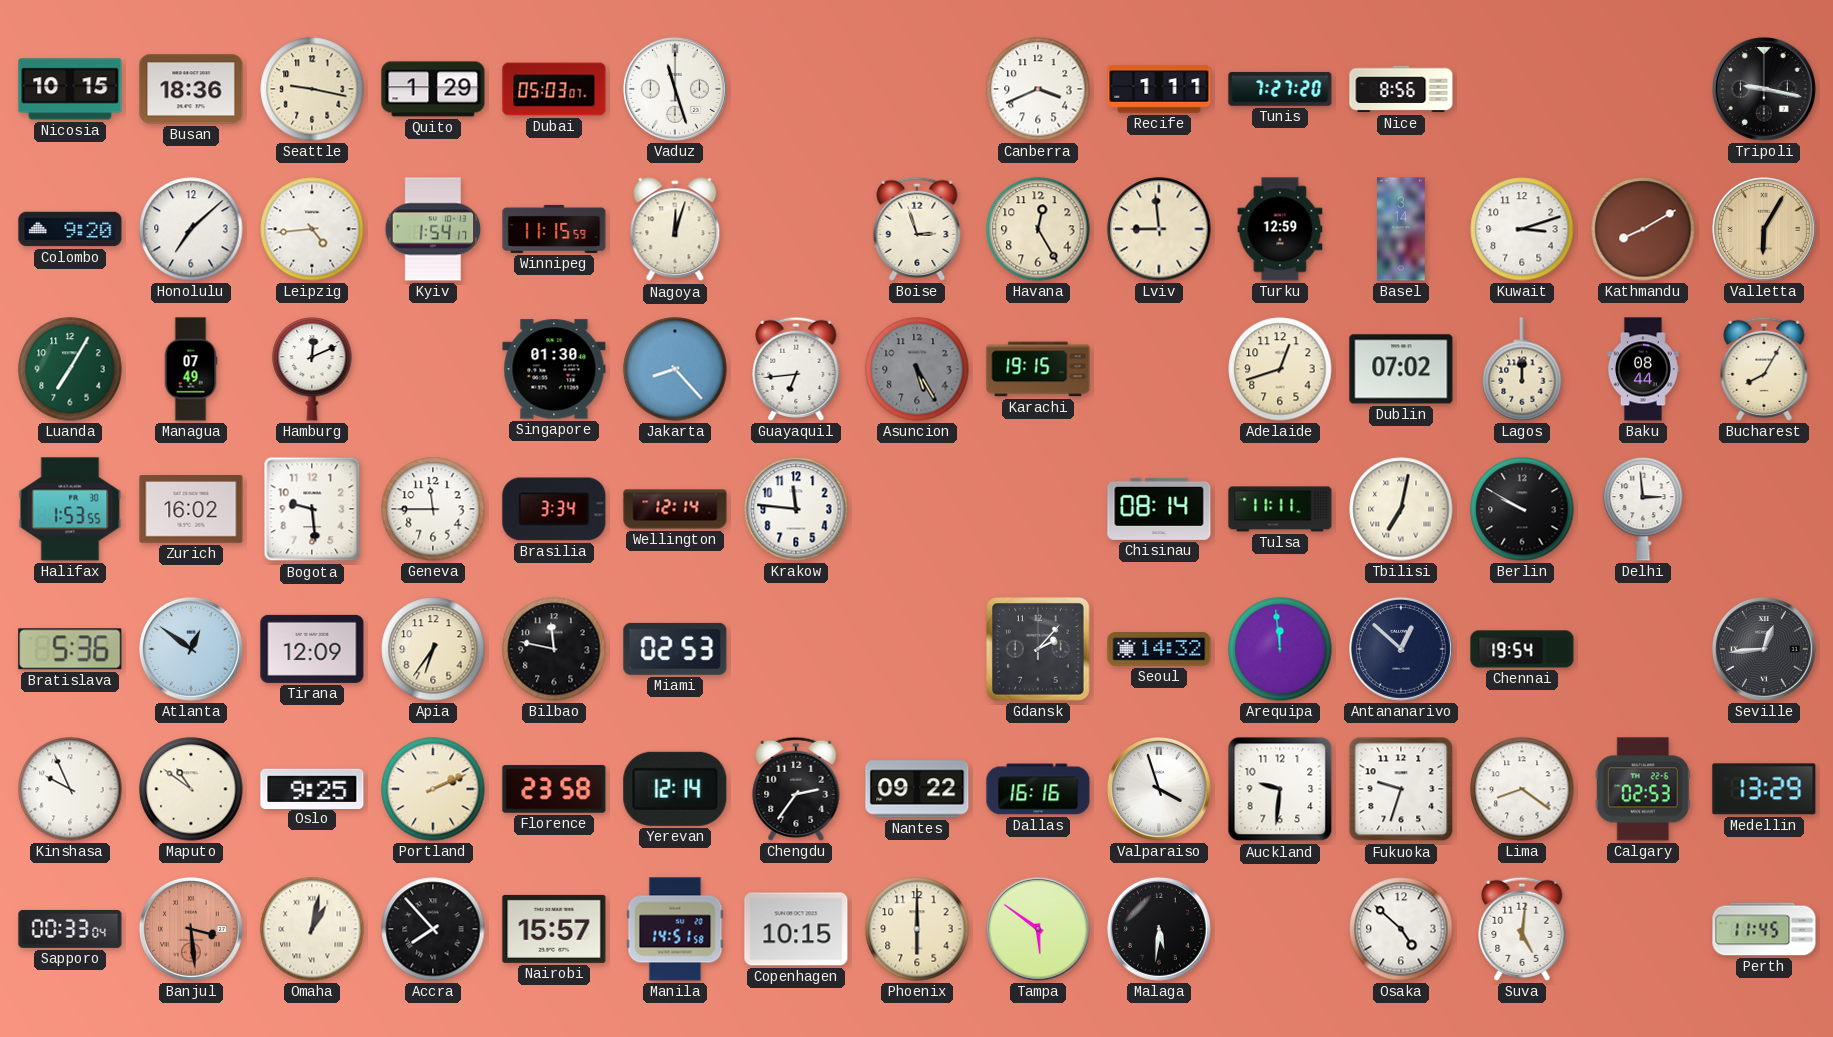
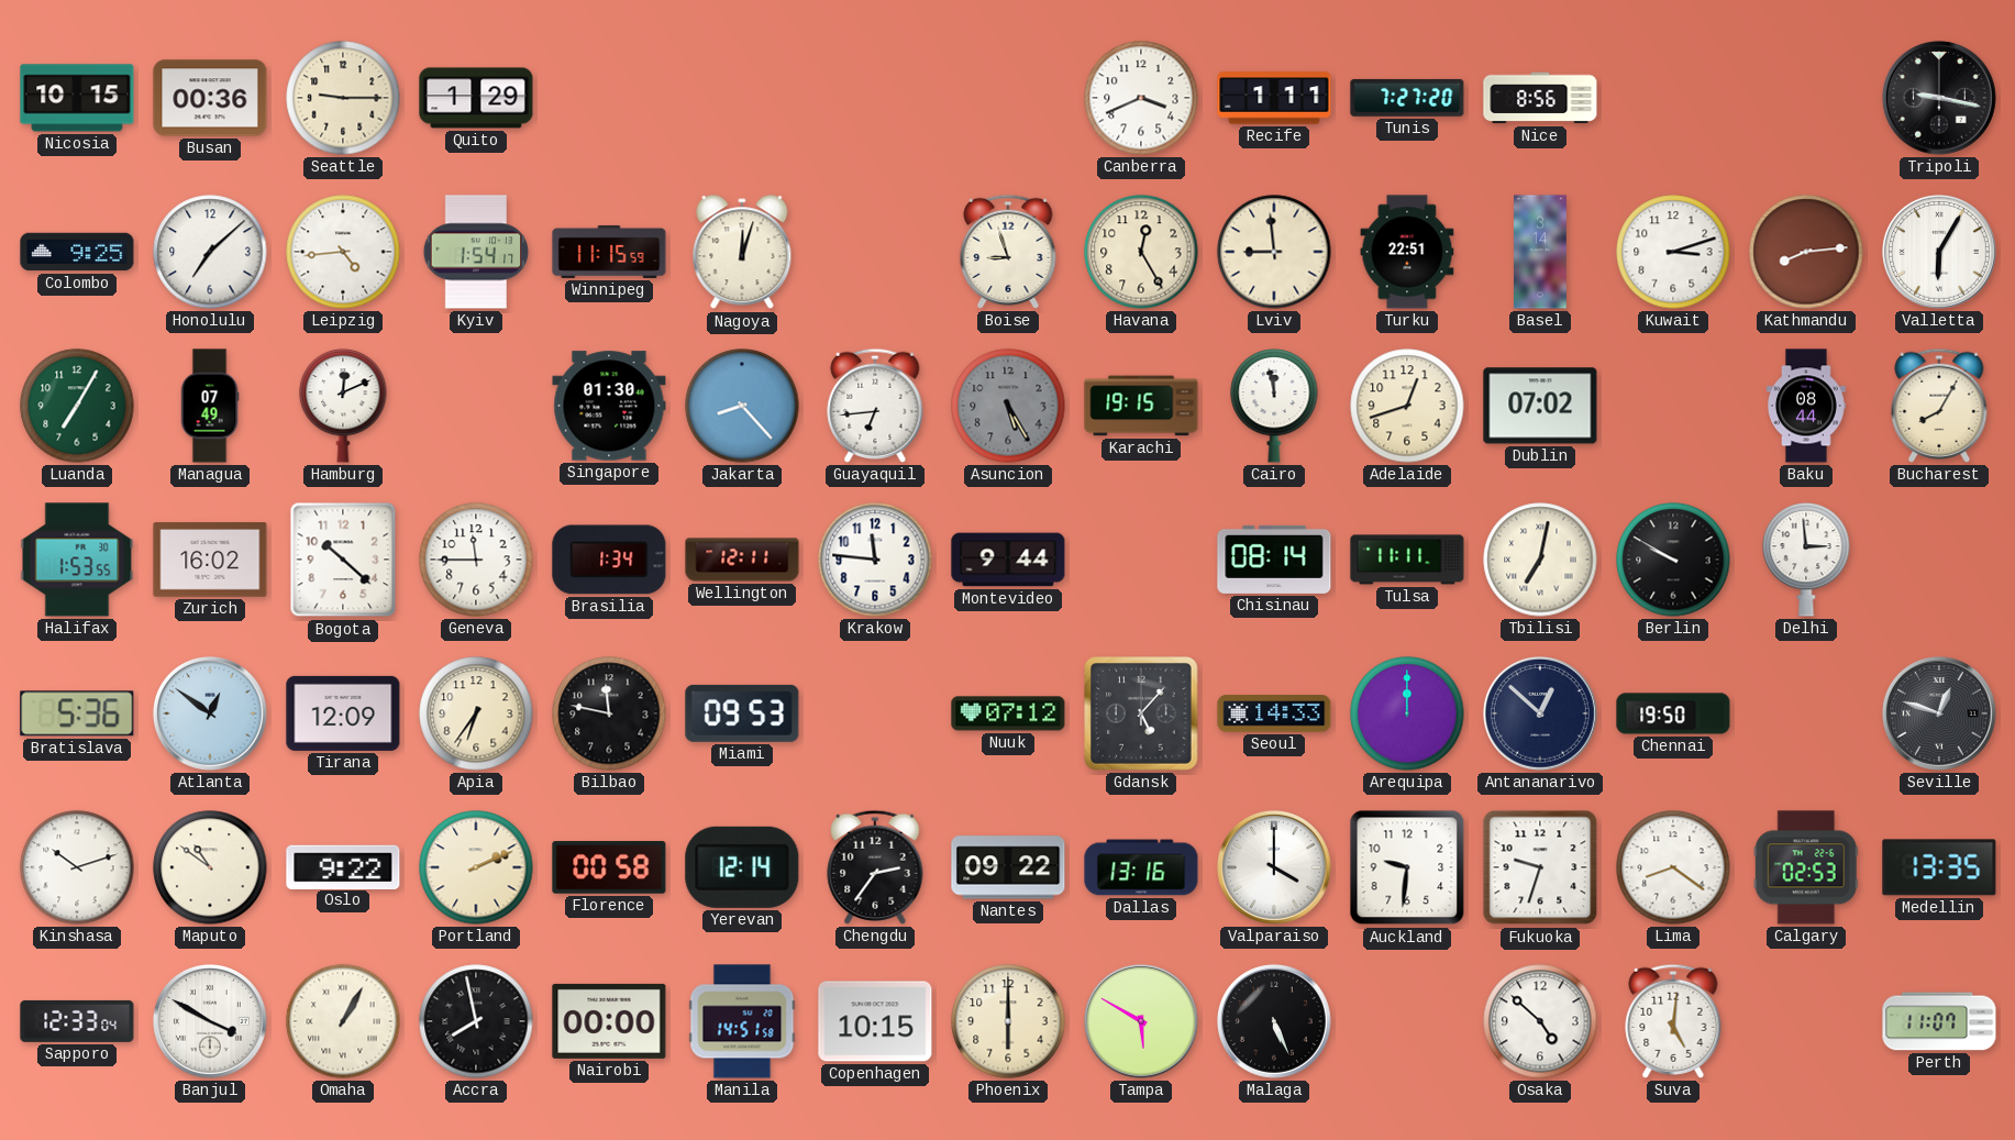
Busan: 18:36 -> 00:36 (210, 98)
Seattle: 9:17 -> 9:15 (343, 98)
Dubai: 05:03 -> none (554, 89)
Vaduz: 11:27 -> none (675, 89)
Colombo: 9:20 -> 9:25 (77, 252)
Boise: 2:57 -> 8:57 (1008, 252)
Turku: 12:59 -> 22:51 (1407, 252)
Kathmandu: 8:10 -> 8:14 (1806, 252)
Valletta dial: champagne -> white (1939, 252)
Cairo: none -> 11:58 (1274, 406)
Lagos: 12:00 -> none (1522, 369)
Bogota: 9:29 -> 10:22 (343, 560)
Brasilia: 3:34 -> 1:34 (609, 560)
Wellington: 12:14 -> 12:11 (742, 560)
Montevideo: none -> 9:44 (1008, 560)
Miami: 02:53 -> 09:53 (742, 713)
Nuuk: none -> 07:12 (1008, 713)
Gdansk: 2:07 -> 5:07 (1142, 715)
Seoul: 14:32 -> 14:33 (1274, 713)
Arequipa: 11:59 -> 12:00 (1407, 713)
Chennai: 19:54 -> 19:50 (1673, 713)
Seville: 12:44 -> 12:48 (1939, 713)
Kinshasa: 9:56 -> 10:12 (77, 867)
Oslo: 9:25 -> 9:22 (343, 866)
Florence: 23:58 -> 00:58 (609, 867)
Dallas: 16:16 -> 13:16 (1141, 867)
Valparaiso: 3:57 -> 4:00 (1274, 867)
Medellin: 13:29 -> 13:35 (1939, 867)
Sapporo: 00:33 -> 12:33 (77, 1021)
Banjul: 3:29 -> 3:50 (210, 1021)
Banjul dial: salmon -> white (210, 1021)
Omaha: 1:02 -> 1:05 (343, 1021)
Accra: 7:53 -> 7:58 (476, 1021)
Nairobi: 15:57 -> 00:00 (609, 1021)
Tampa: 5:51 -> 5:50 (1141, 1021)
Malaga: 5:31 -> 5:26 (1274, 1021)
Perth: 11:45 -> 11:07 (1939, 1021)
